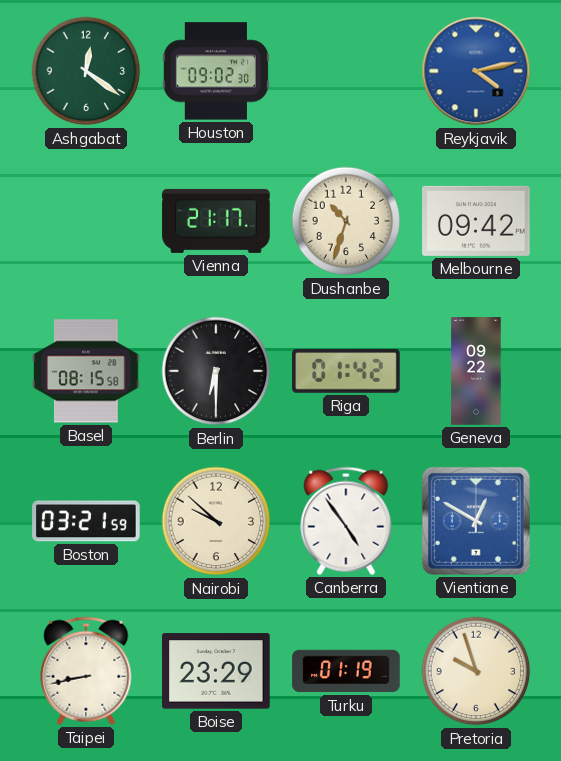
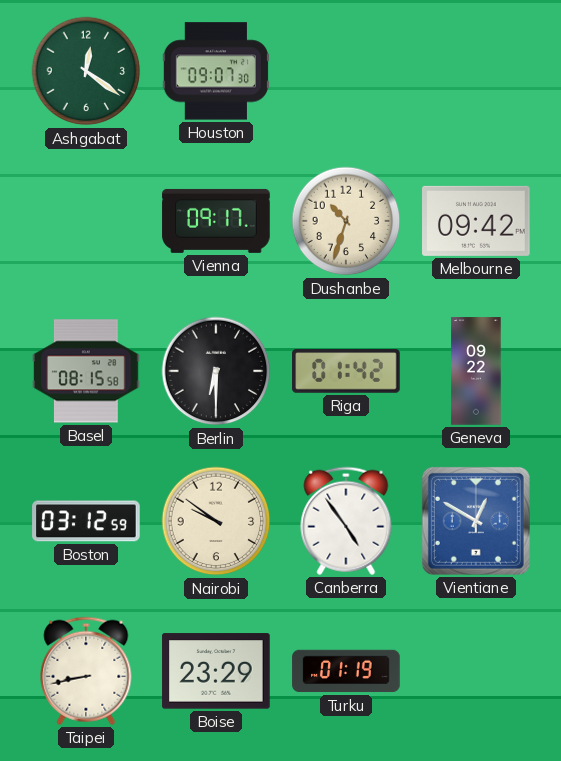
Houston: 09:02 -> 09:07 (216, 71)
Reykjavik: 4:13 -> none (476, 71)
Vienna: 21:17 -> 09:17 (216, 221)
Boston: 03:21 -> 03:12 (86, 521)
Nairobi: 9:52 -> 9:51 (216, 521)
Pretoria: 9:57 -> none (476, 671)
